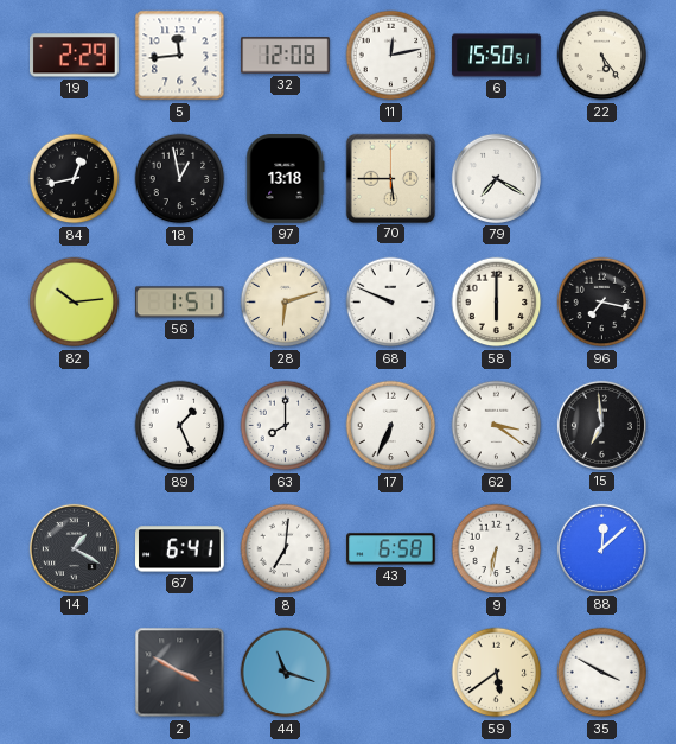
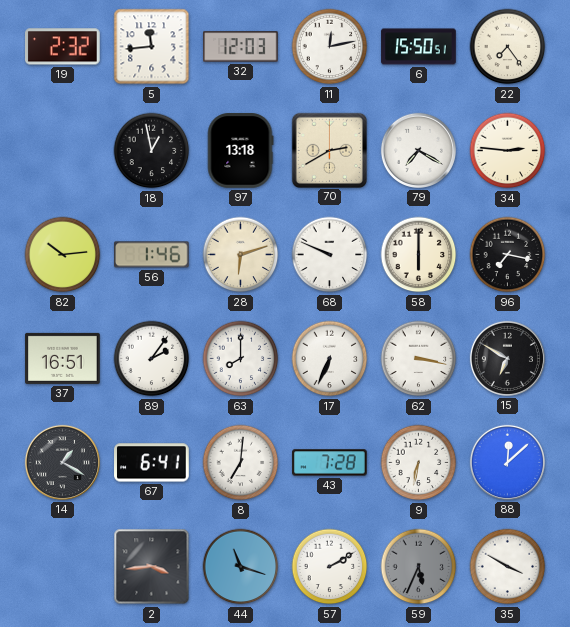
19: 2:29 -> 2:32 (63, 47)
32: 12:08 -> 12:03 (241, 47)
22: 5:24 -> 7:24 (508, 47)
84: 12:43 -> none (75, 179)
70: 5:45 -> 2:40 (329, 150)
34: none -> 2:46 (508, 151)
56: 1:51 -> 1:46 (152, 255)
37: none -> 16:51 (63, 358)
89: 1:26 -> 2:06 (152, 359)
62: 3:21 -> 3:17 (419, 359)
15: 6:59 -> 6:50 (507, 358)
43: 6:58 -> 7:28 (330, 463)
2: 3:50 -> 3:44 (152, 567)
57: none -> 2:10 (330, 567)
59: 5:39 -> 5:34 (419, 567)
59 dial: cream -> grey (419, 567)
